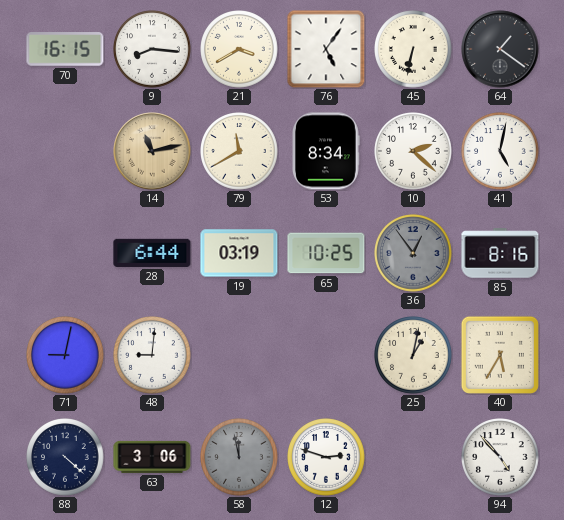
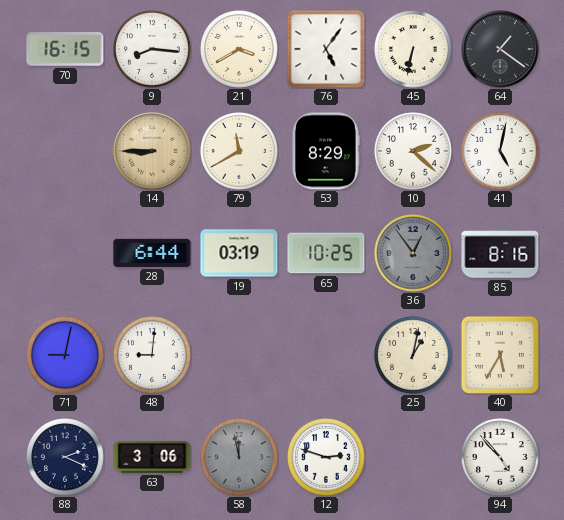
14: 11:13 -> 8:45 (152, 151)
53: 8:34 -> 8:29 (326, 151)
88: 4:22 -> 2:19 (66, 458)
